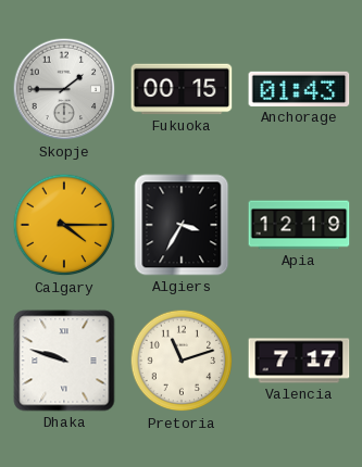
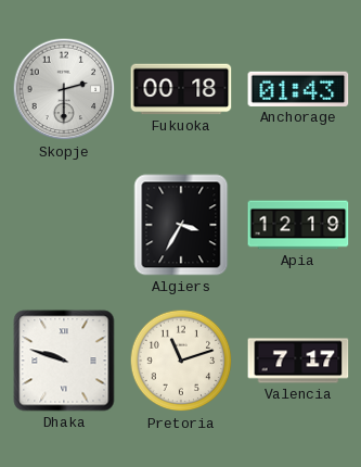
Skopje: 1:45 -> 2:30 (64, 89)
Fukuoka: 00:15 -> 00:18 (181, 89)
Calgary: 4:15 -> none (64, 225)
